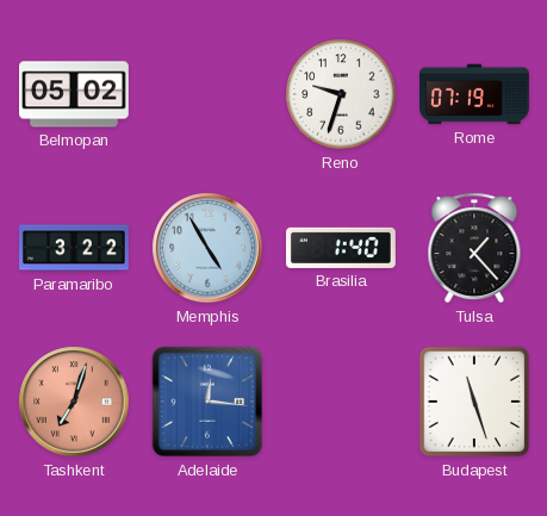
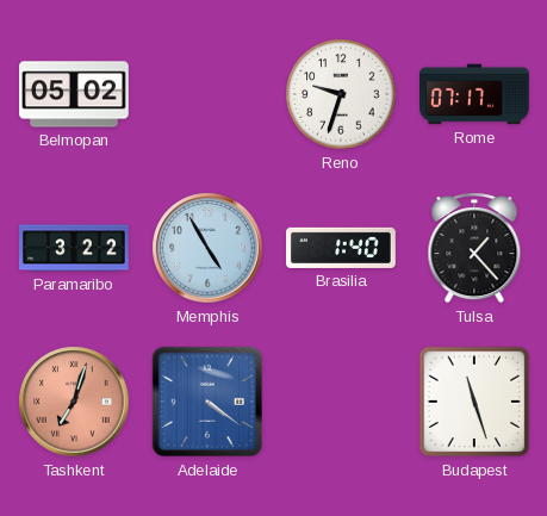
Rome: 07:19 -> 07:17 (475, 94)
Adelaide: 12:16 -> 4:21 (207, 402)
